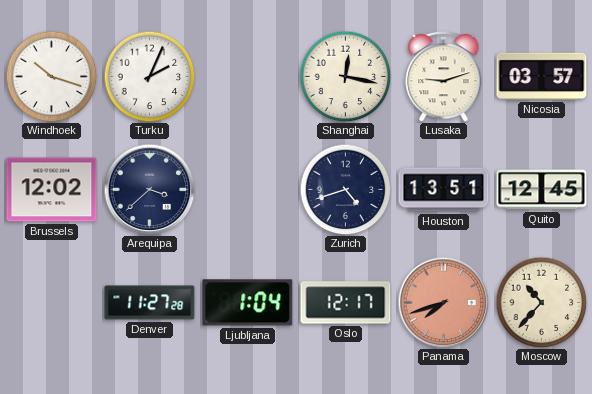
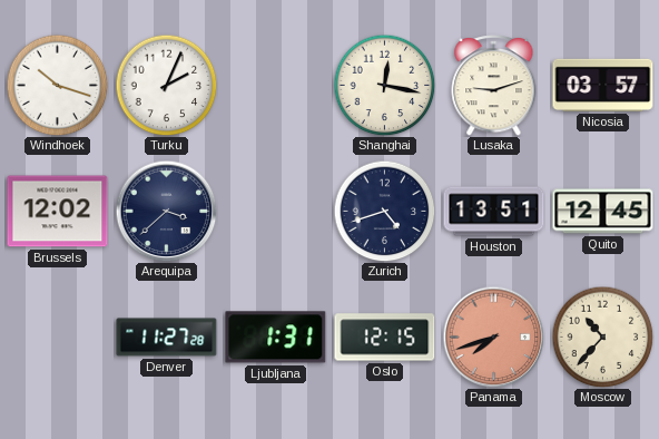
Ljubljana: 1:04 -> 1:31 (276, 338)
Oslo: 12:17 -> 12:15 (385, 338)
